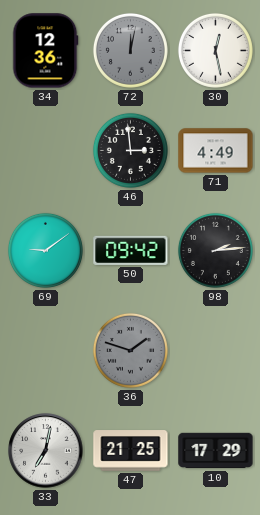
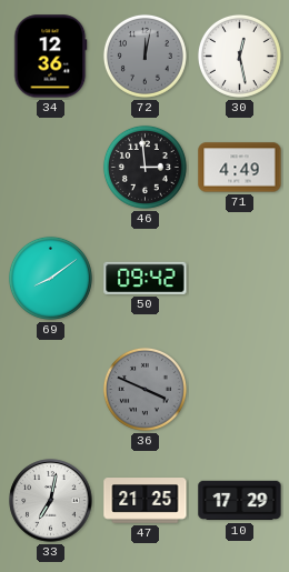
69: 9:09 -> 8:09 (50, 278)
98: 2:14 -> none (215, 250)
36: 1:48 -> 3:49 (144, 389)
